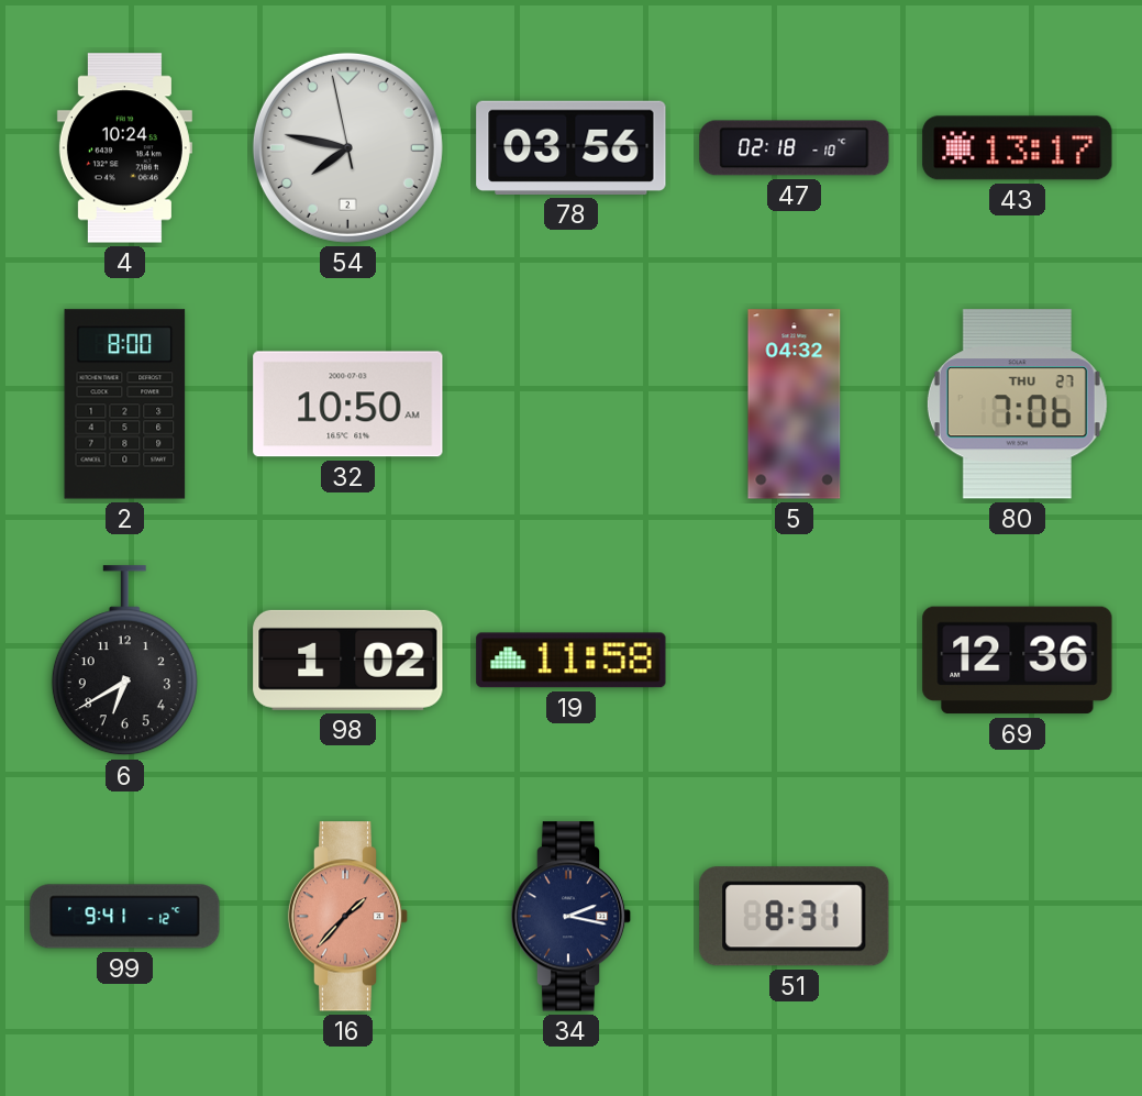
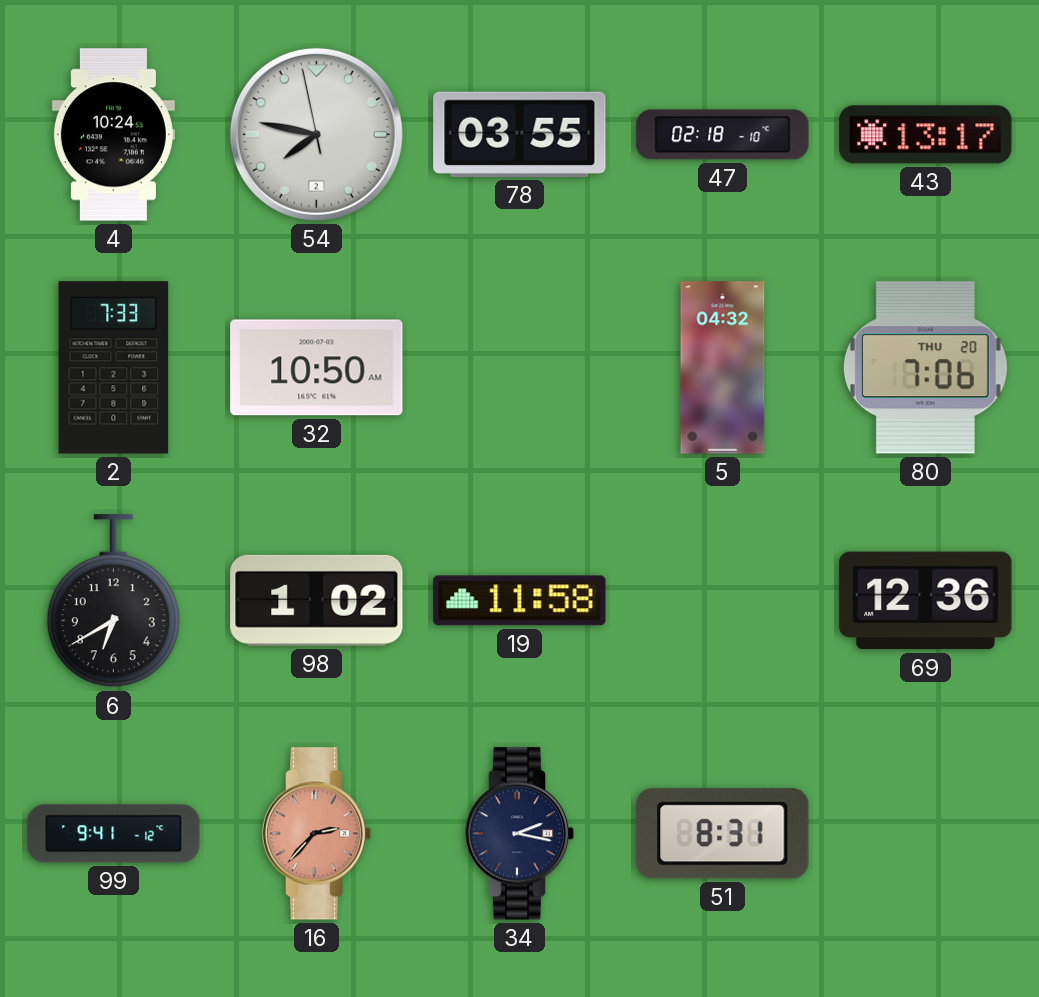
78: 03:56 -> 03:55 (520, 134)
2: 8:00 -> 7:33 (114, 368)
80 date: THU 27 -> THU 20 (925, 368)
16: 1:37 -> 2:37 (317, 834)
